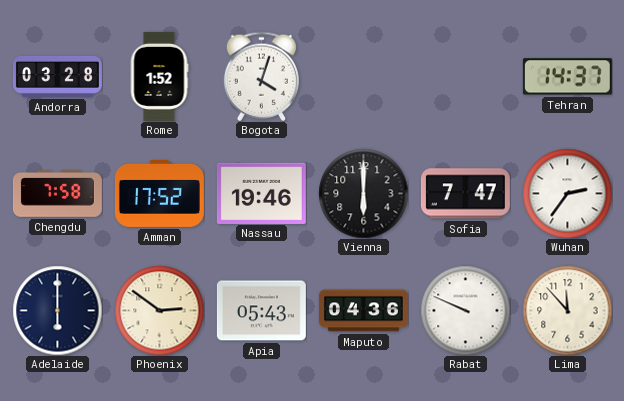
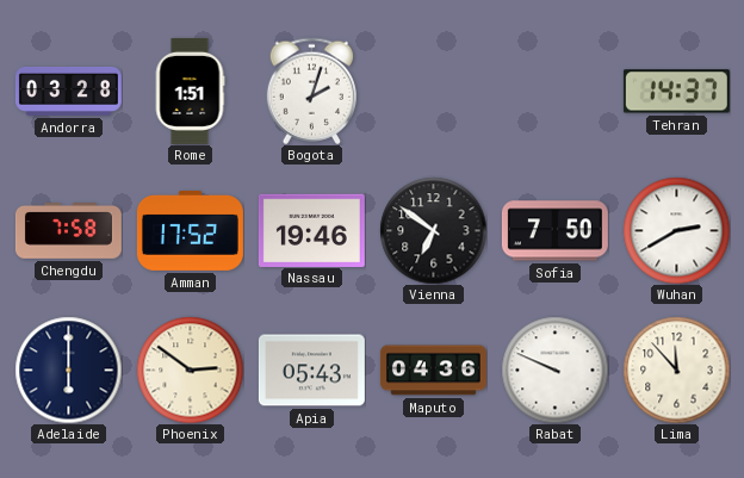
Rome: 1:52 -> 1:51 (190, 91)
Bogota: 4:03 -> 2:03 (311, 91)
Vienna: 6:00 -> 6:51 (433, 230)
Sofia: 7:47 -> 7:50 (554, 231)
Wuhan: 2:36 -> 2:40 (676, 230)
